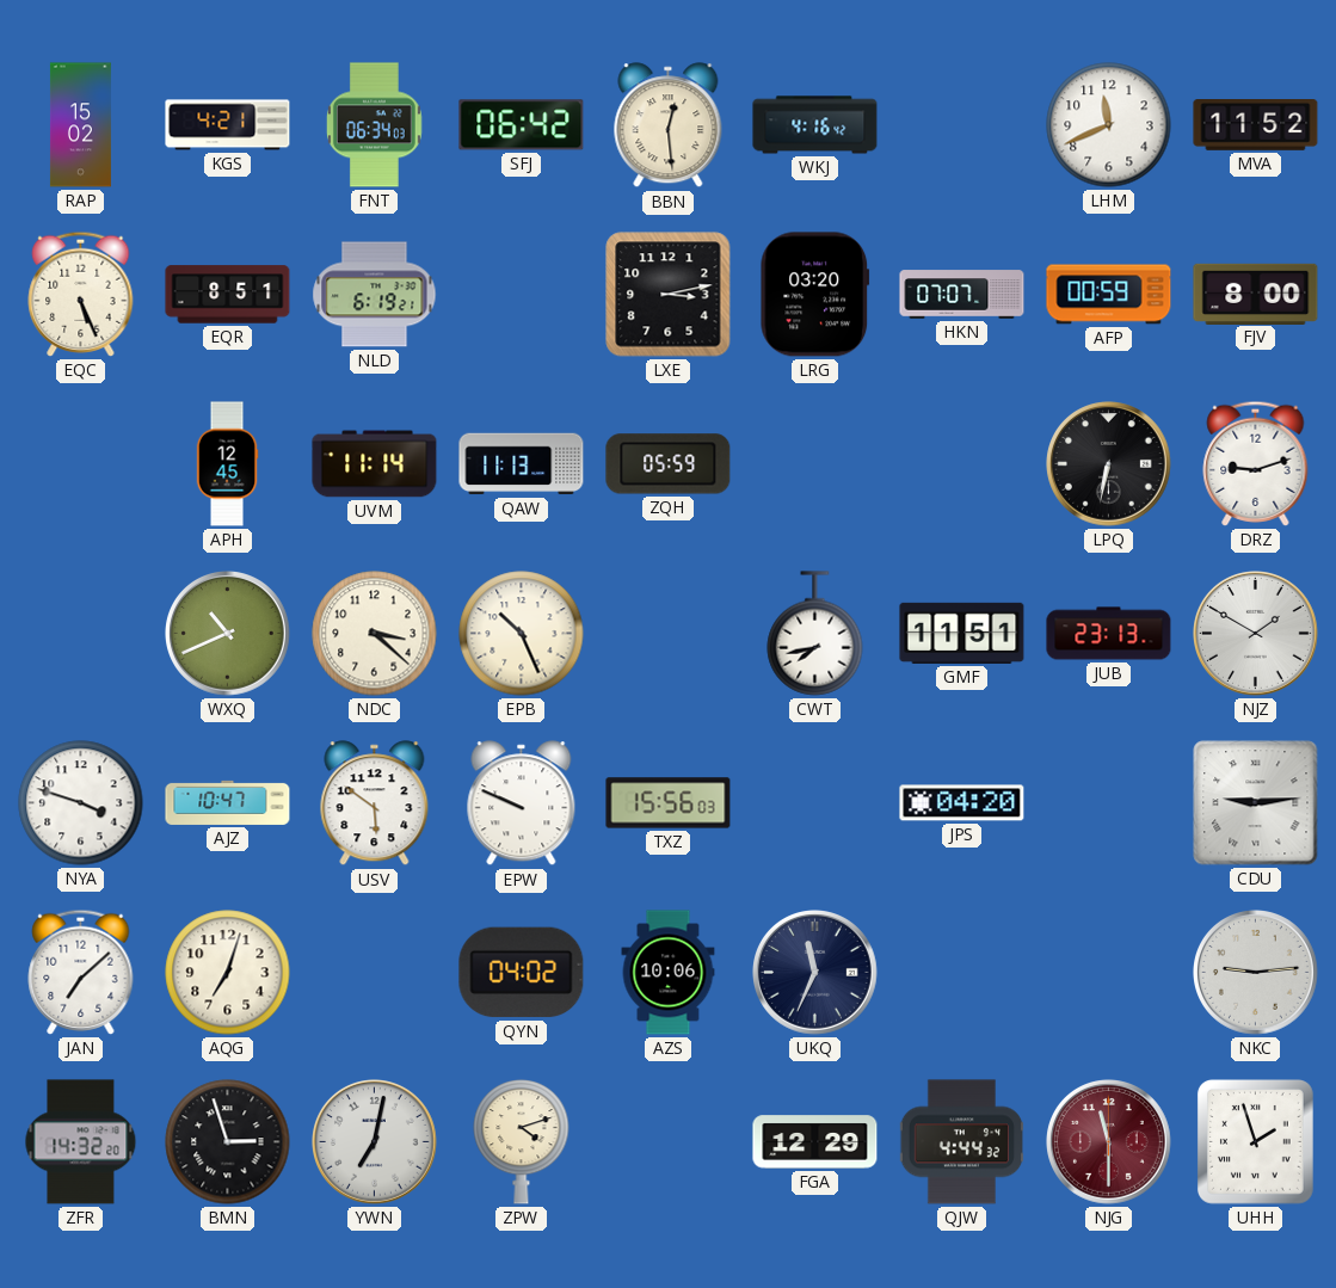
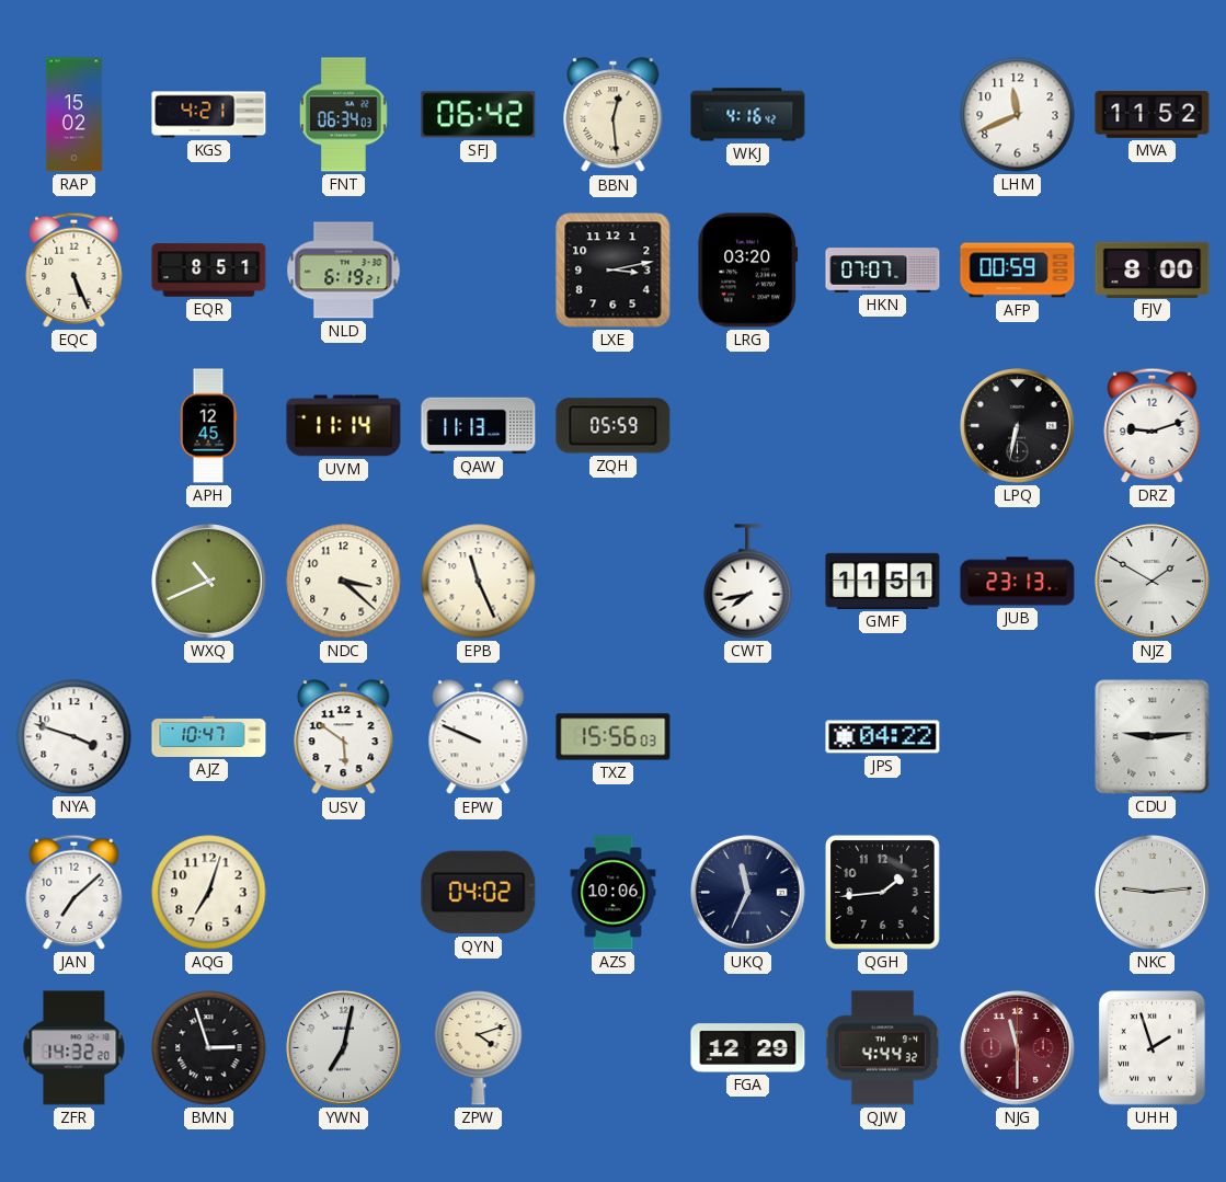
EPB: 10:26 -> 11:26 (479, 582)
JPS: 04:20 -> 04:22 (883, 737)
QGH: none -> 1:44 (883, 893)
